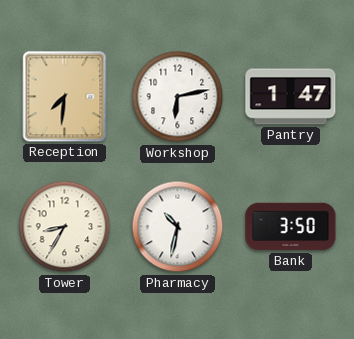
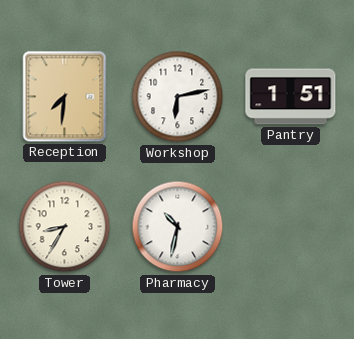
Pantry: 1:47 -> 1:51 (291, 97)
Bank: 3:50 -> none (291, 227)
